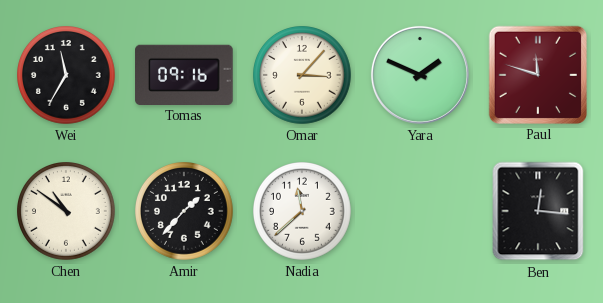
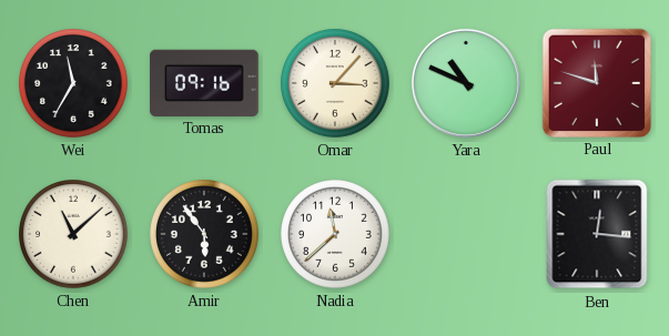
Yara: 1:49 -> 10:49 (466, 83)
Chen: 10:51 -> 11:08 (74, 235)
Amir: 1:37 -> 5:54 (205, 235)
